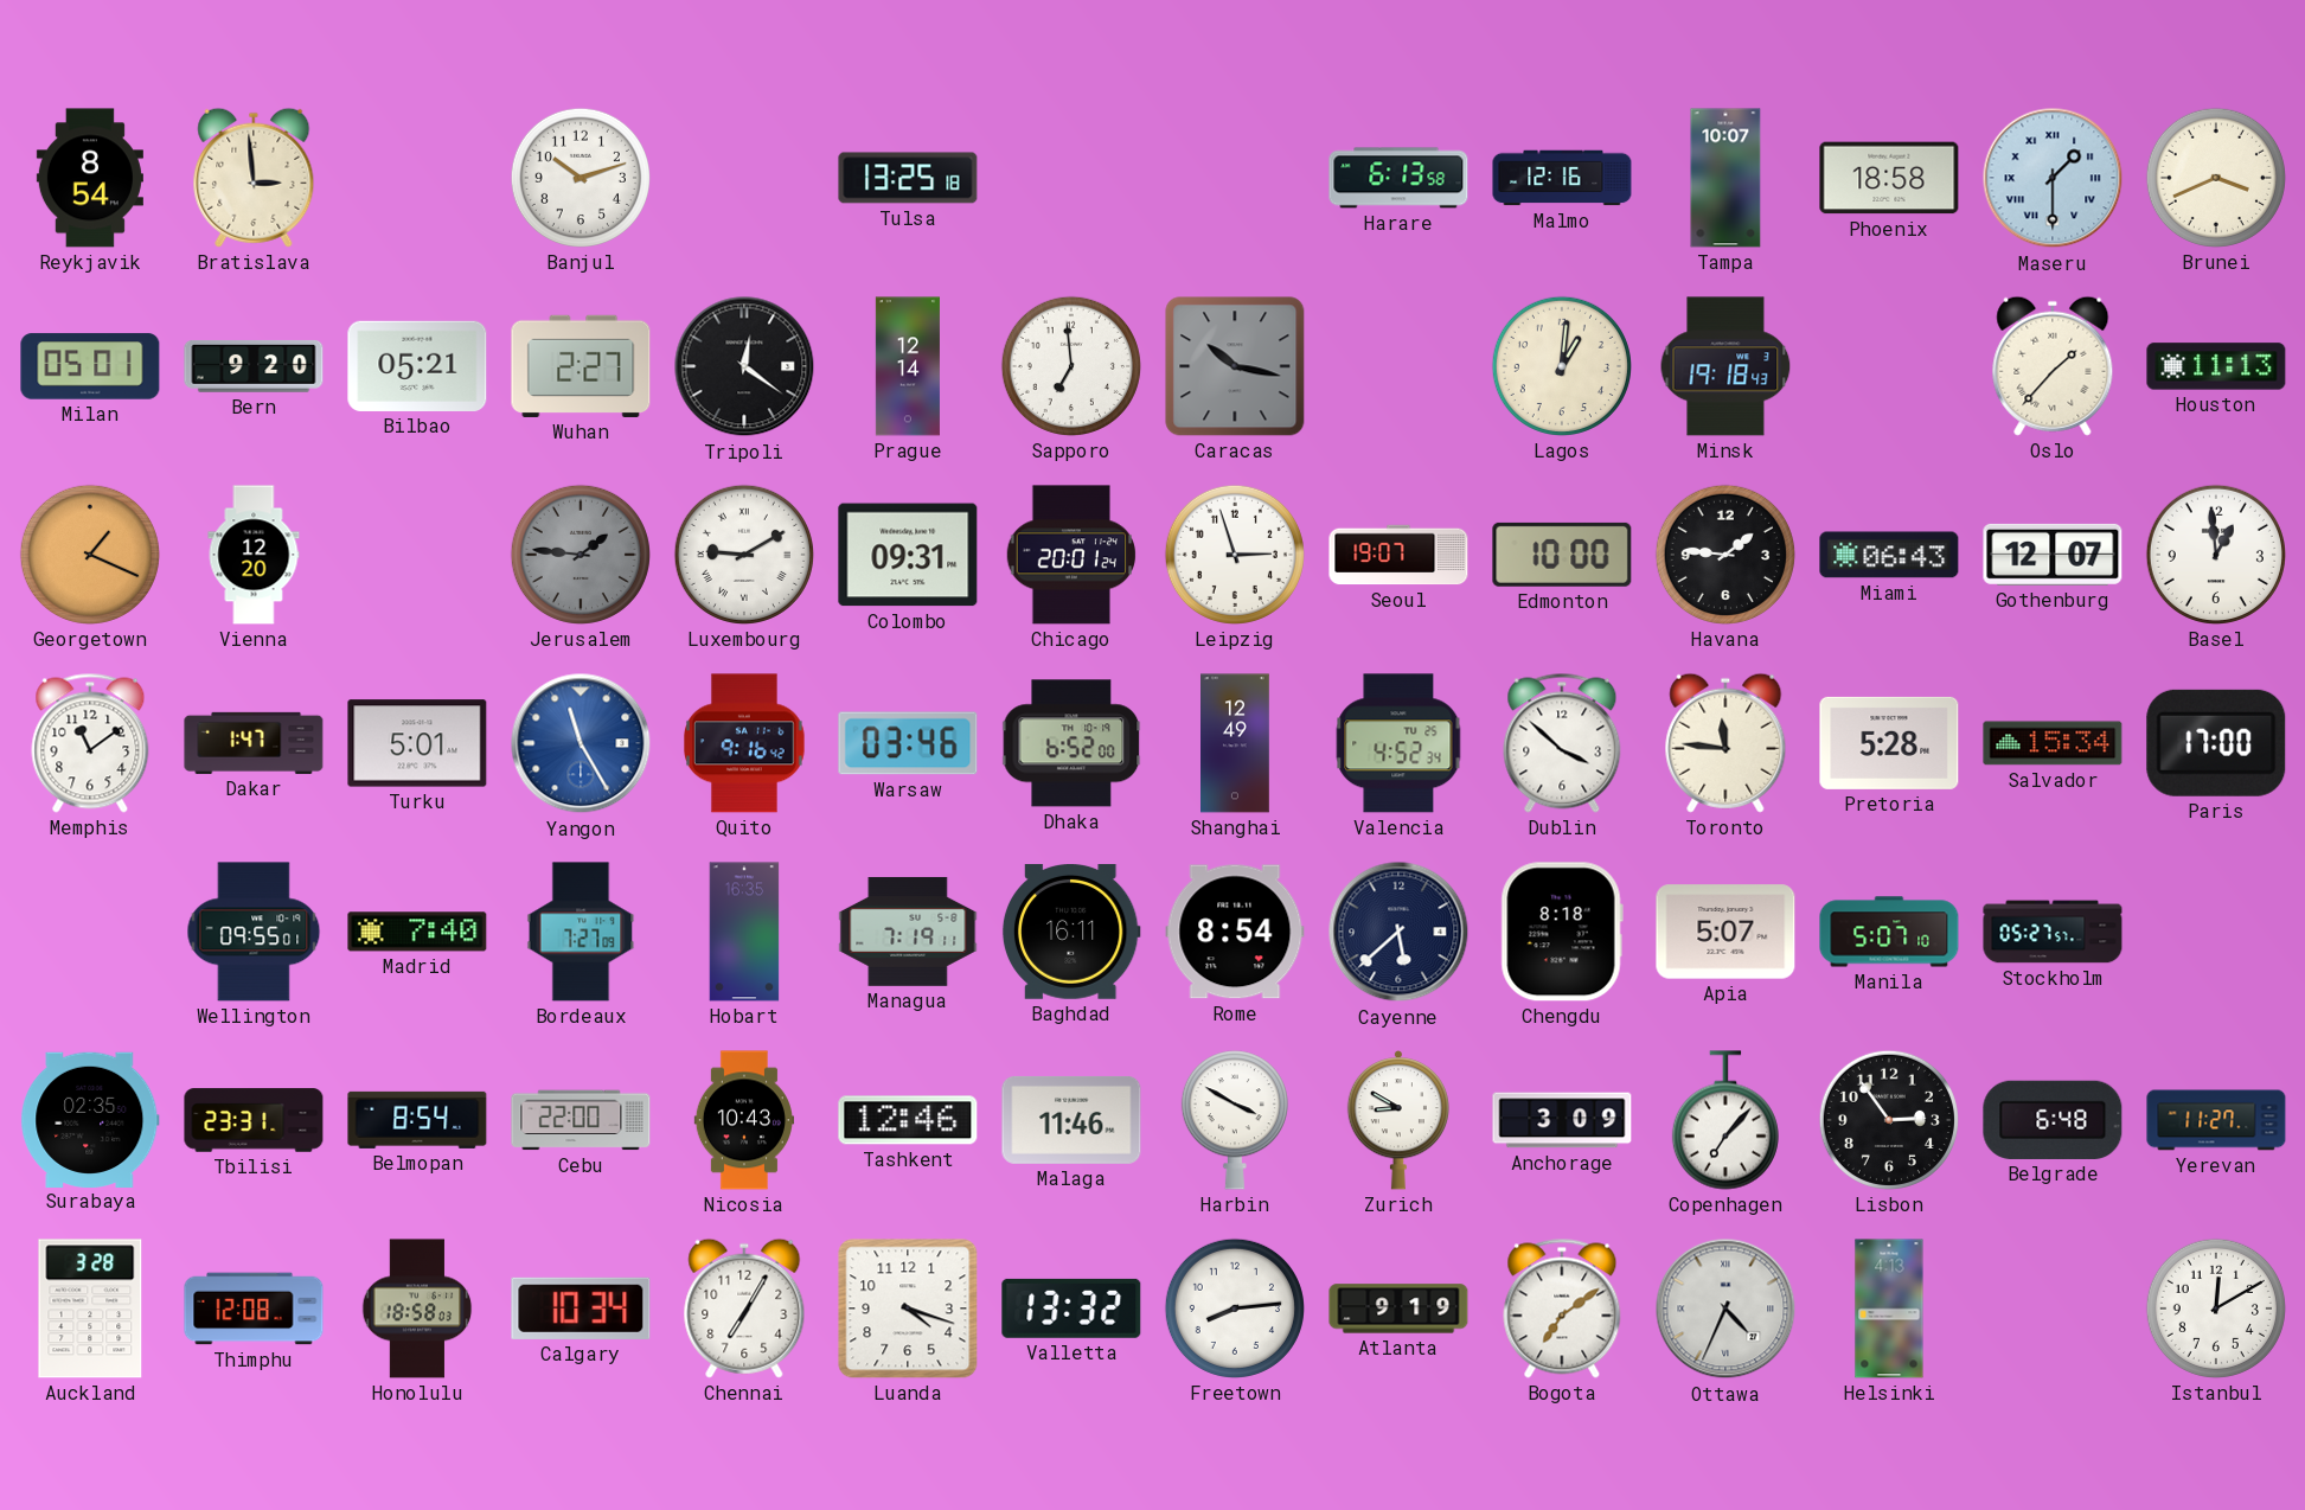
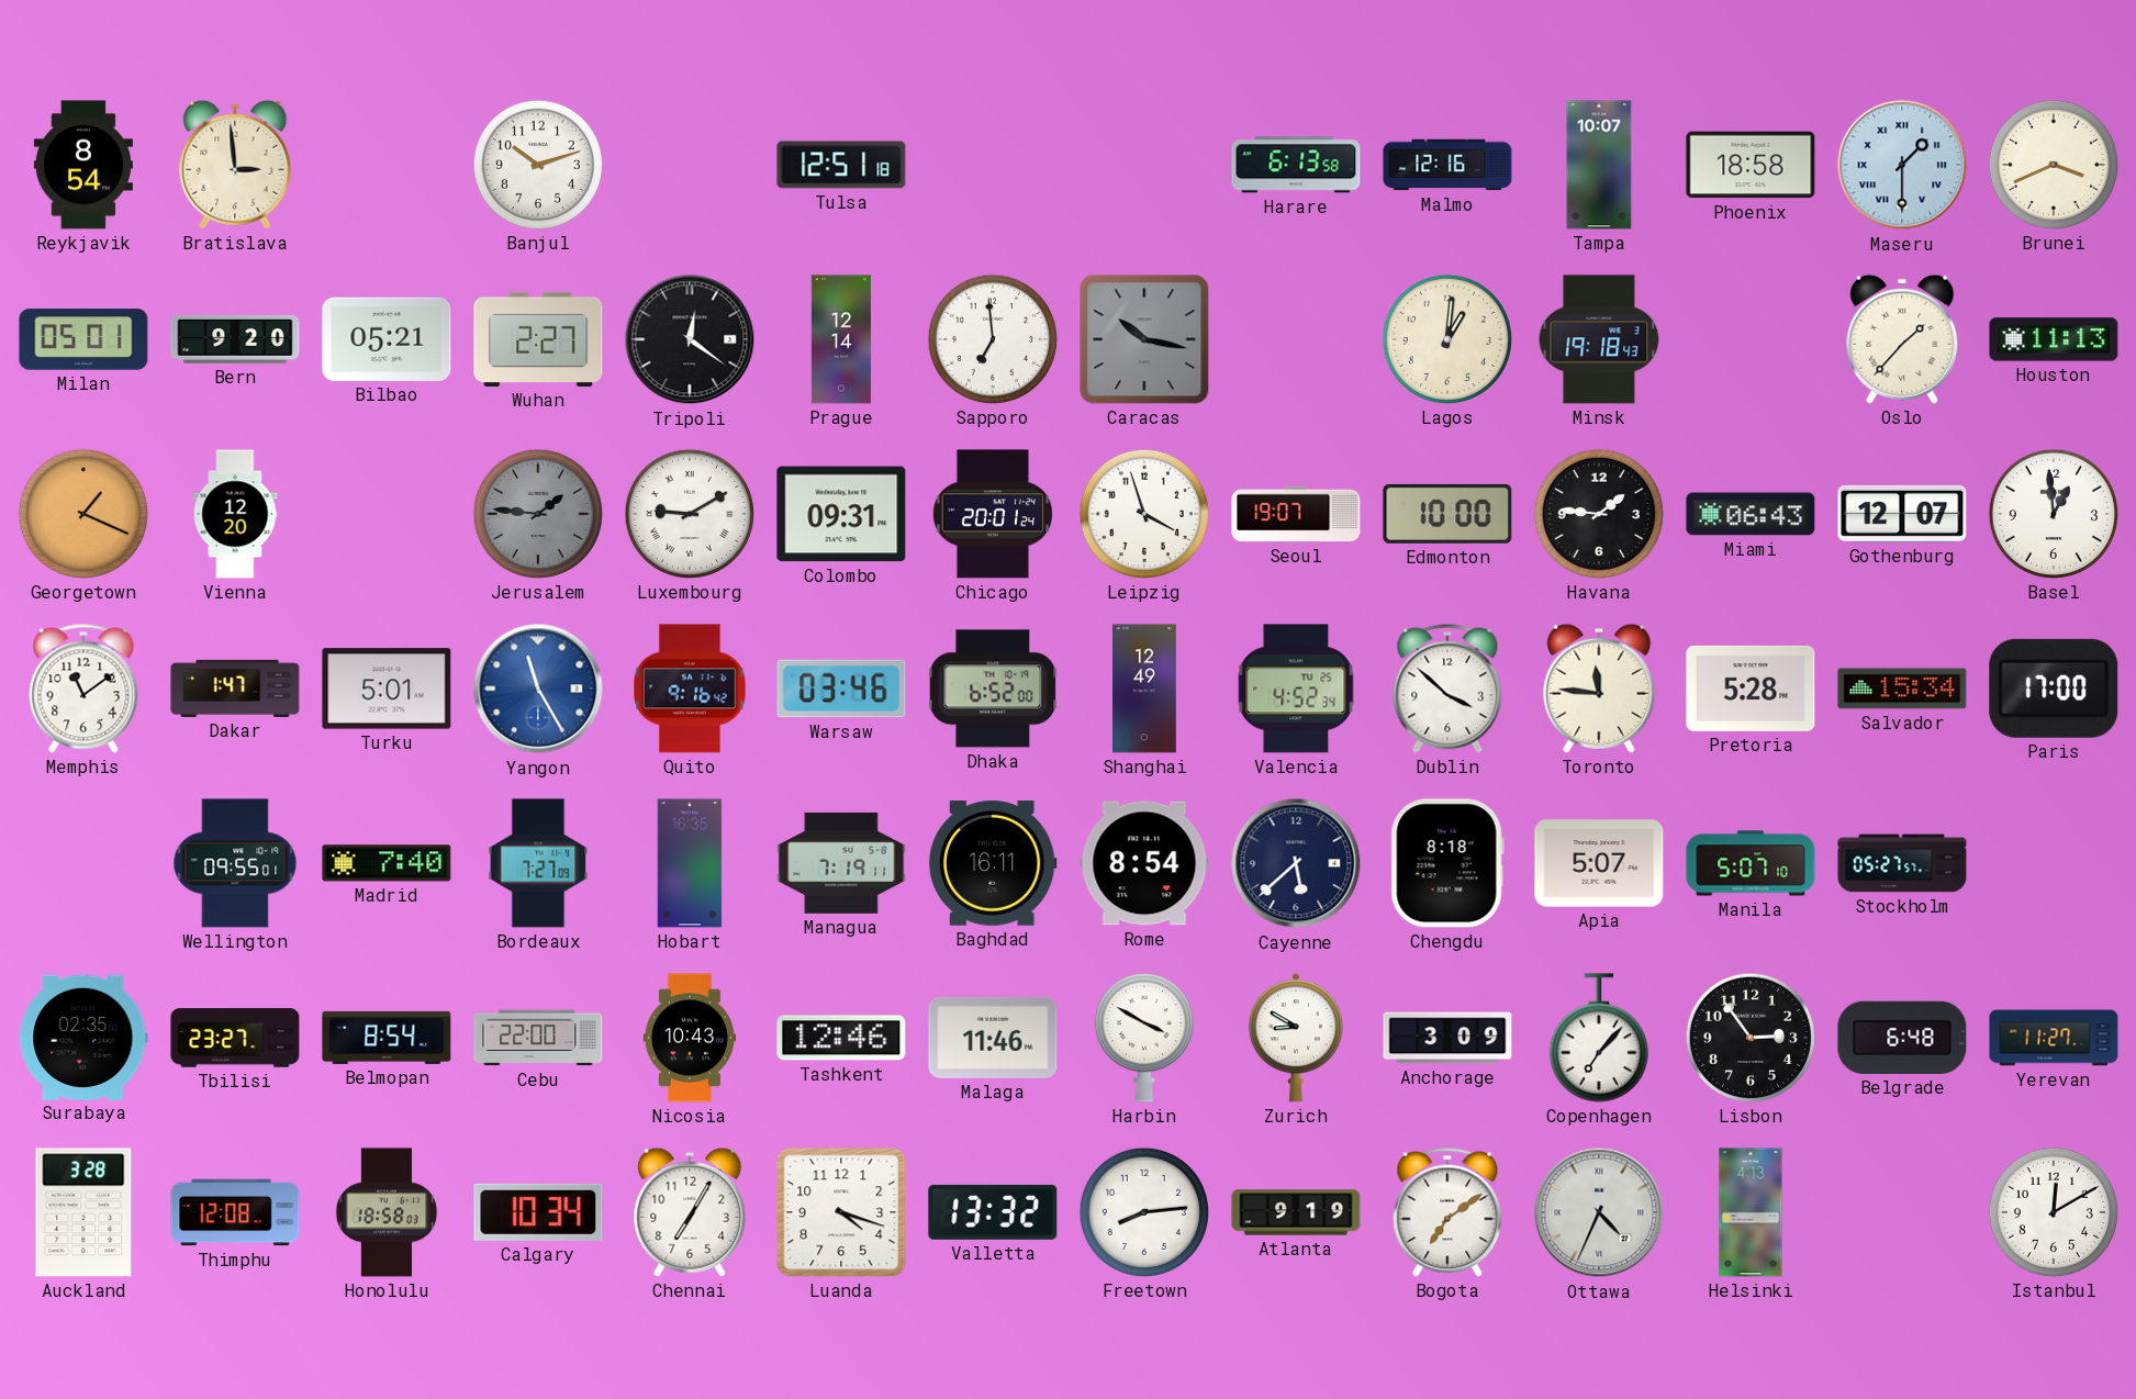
Tulsa: 13:25 -> 12:51 (841, 165)
Leipzig: 2:57 -> 3:57 (1144, 514)
Tbilisi: 23:31 -> 23:27 (235, 1038)
